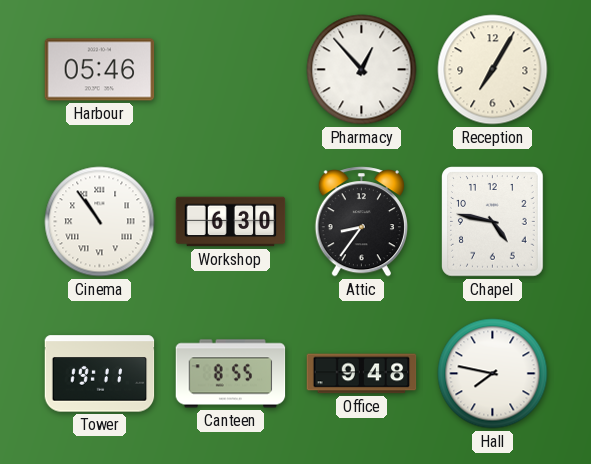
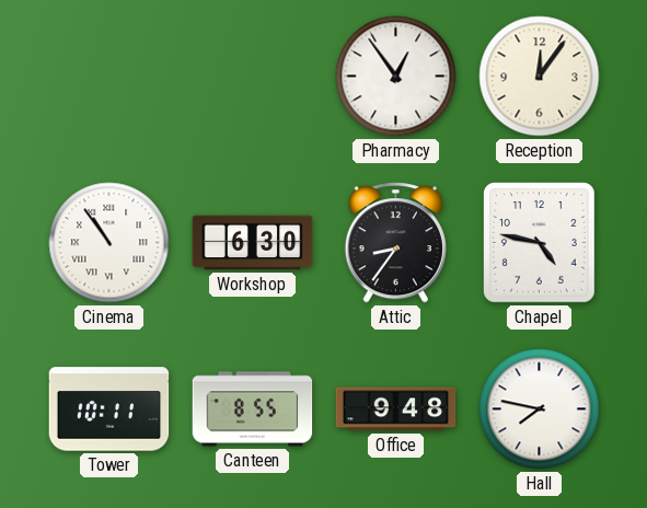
Harbour: 05:46 -> none (100, 70)
Pharmacy: 12:53 -> 12:54 (396, 77)
Reception: 7:05 -> 12:06 (540, 77)
Tower: 19:11 -> 10:11 (109, 409)
